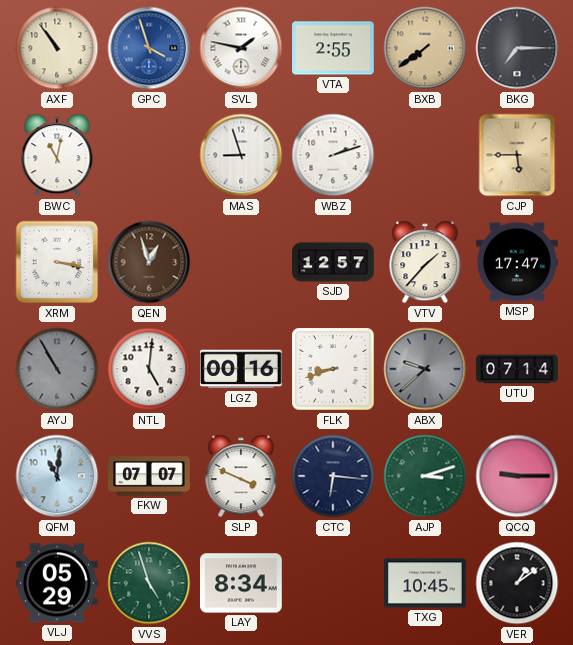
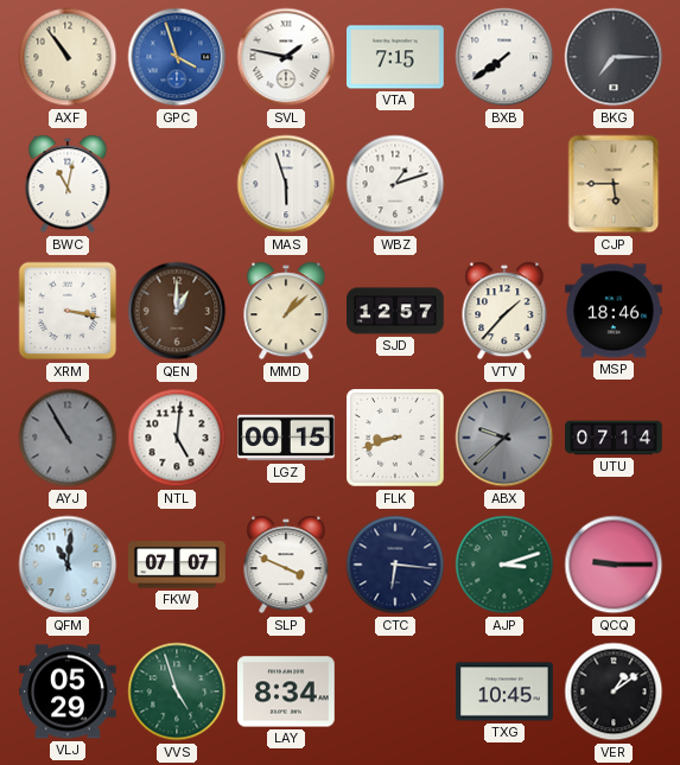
VTA: 2:55 -> 7:15 (396, 57)
BXB dial: champagne -> white (504, 57)
MAS: 8:57 -> 5:57 (286, 184)
WBZ: 2:12 -> 1:12 (395, 184)
QEN: 12:57 -> 1:00 (177, 311)
MMD: none -> 1:08 (286, 311)
MSP: 17:47 -> 18:46 (614, 311)
LGZ: 00:16 -> 00:15 (287, 438)
